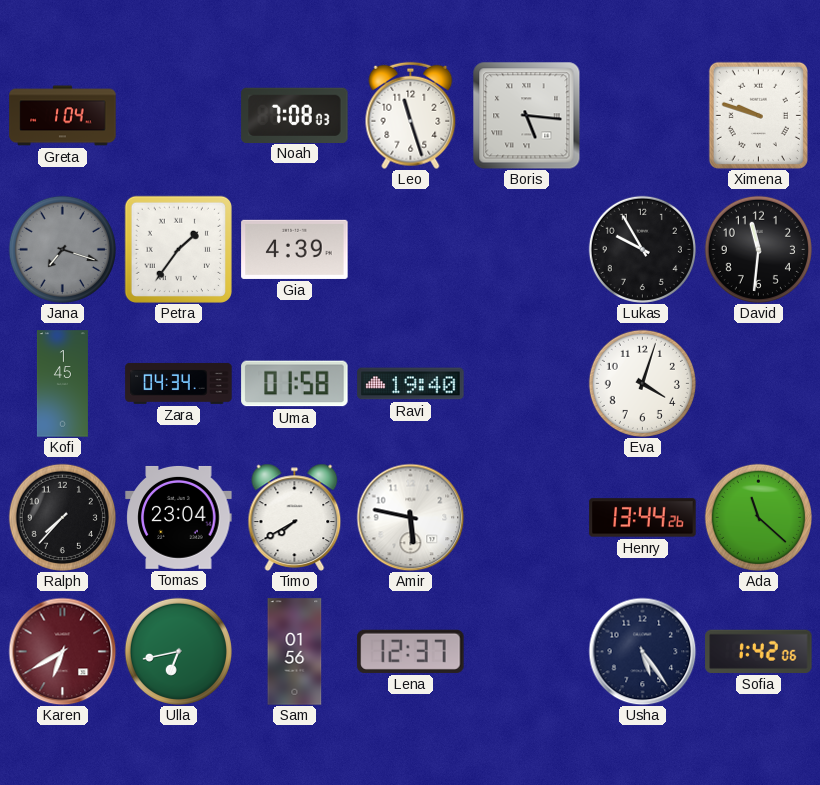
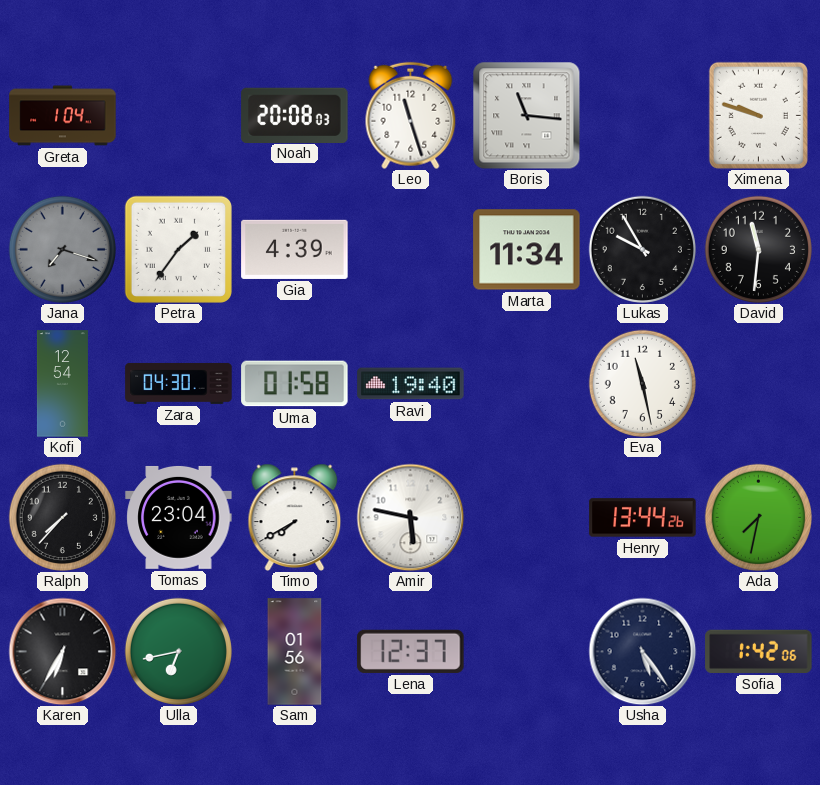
Noah: 7:08 -> 20:08 (295, 115)
Boris: 5:16 -> 11:16 (526, 115)
Marta: none -> 11:34 (527, 250)
Kofi: 1:45 -> 12:54 (62, 384)
Zara: 04:34 -> 04:30 (179, 383)
Eva: 4:03 -> 11:28 (642, 383)
Ada: 11:22 -> 7:32 (758, 517)
Karen: 6:40 -> 6:35 (62, 651)
Karen dial: burgundy -> black (62, 651)
